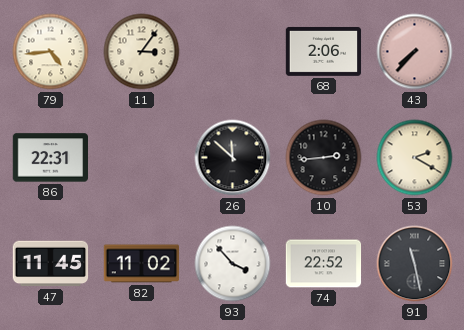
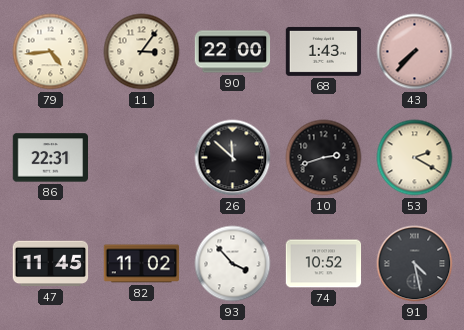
90: none -> 22:00 (233, 52)
68: 2:06 -> 1:43 (324, 51)
10: 2:44 -> 2:42 (324, 158)
74: 22:52 -> 10:52 (324, 264)
91: 11:28 -> 4:28 (415, 264)
